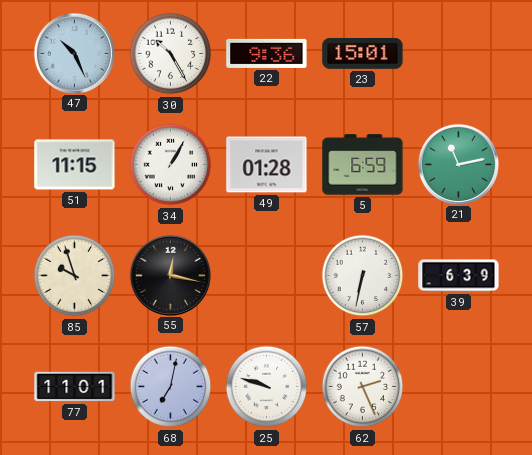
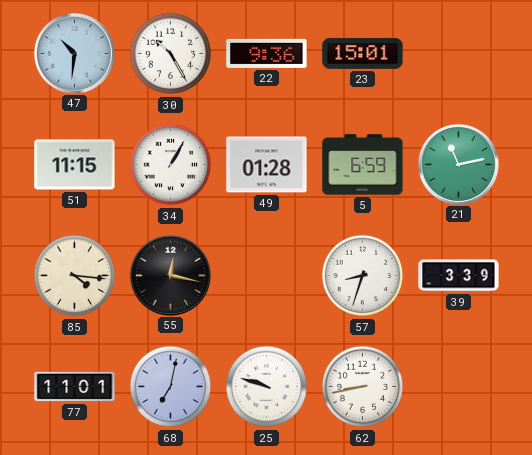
47: 10:26 -> 10:31 (74, 53)
85: 9:57 -> 4:16 (75, 276)
57: 6:32 -> 8:33 (363, 276)
39: 6:39 -> 3:39 (459, 276)
62: 2:26 -> 8:43 (363, 387)
